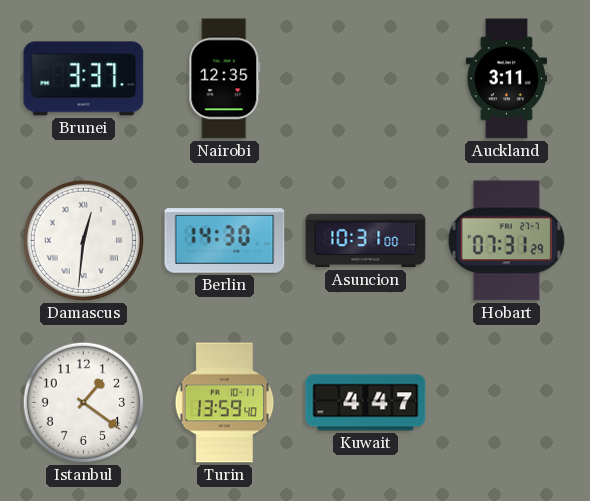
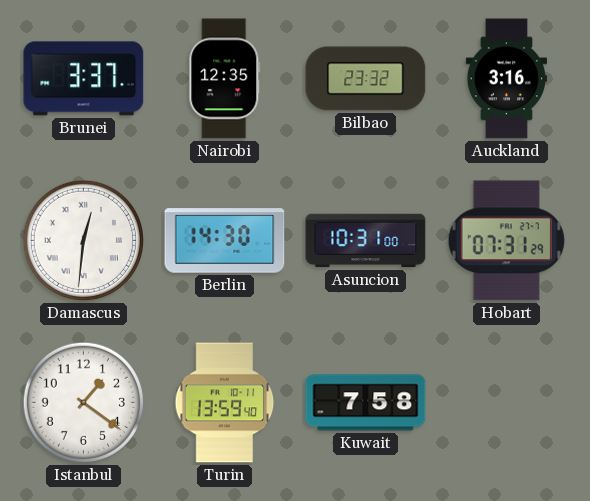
Bilbao: none -> 23:32 (366, 79)
Auckland: 3:11 -> 3:16 (506, 79)
Kuwait: 4:47 -> 7:58 (366, 403)
